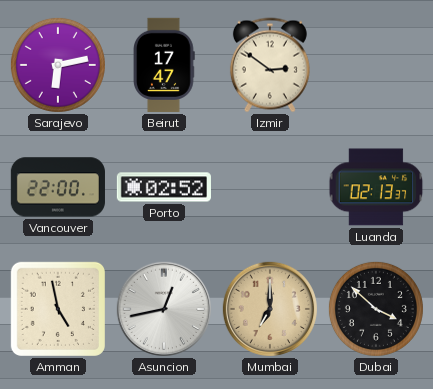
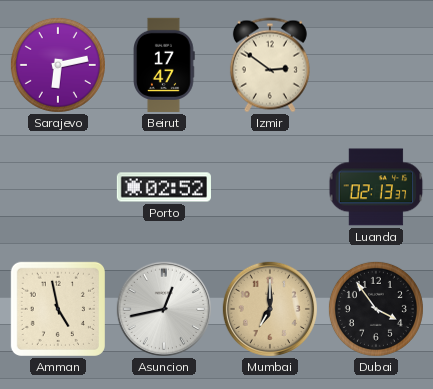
Vancouver: 22:00 -> none (58, 187)
Dubai: 3:52 -> 3:54 (376, 309)
